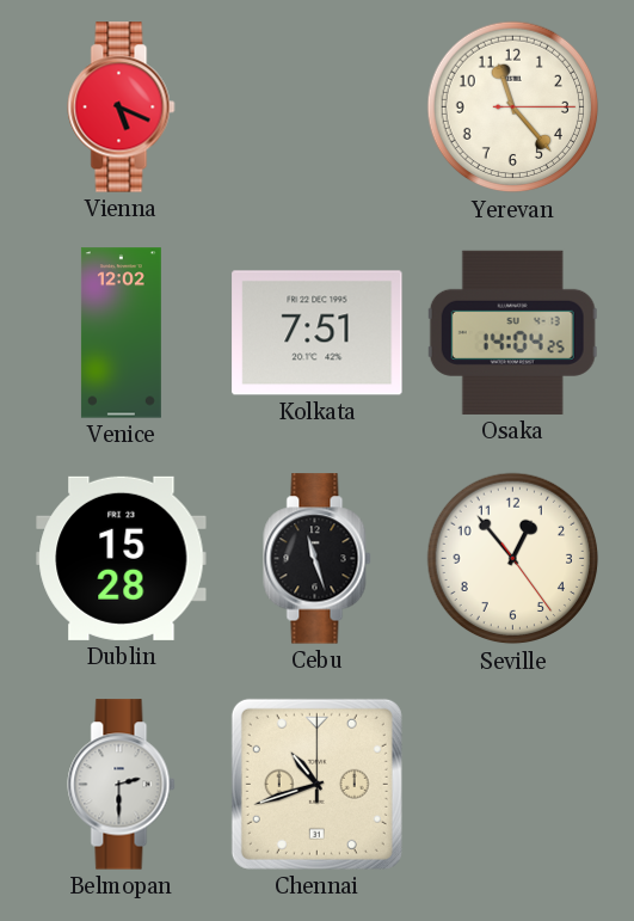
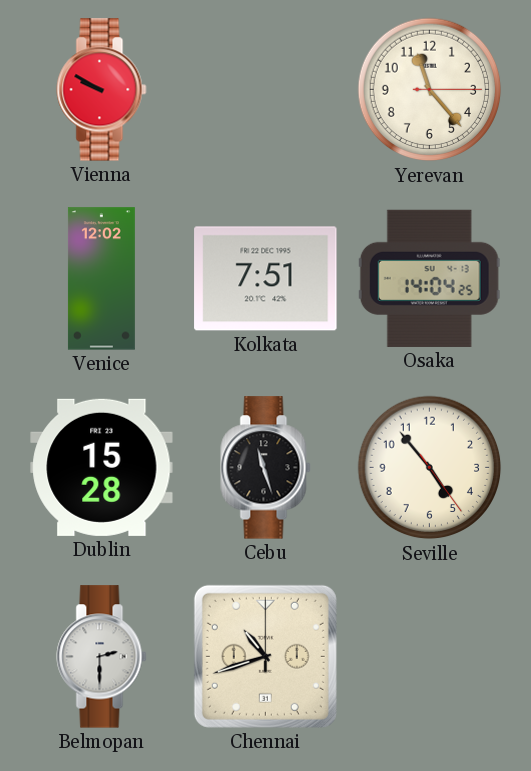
Vienna: 5:19 -> 9:50 (102, 90)
Seville: 12:53 -> 4:53 (430, 468)
